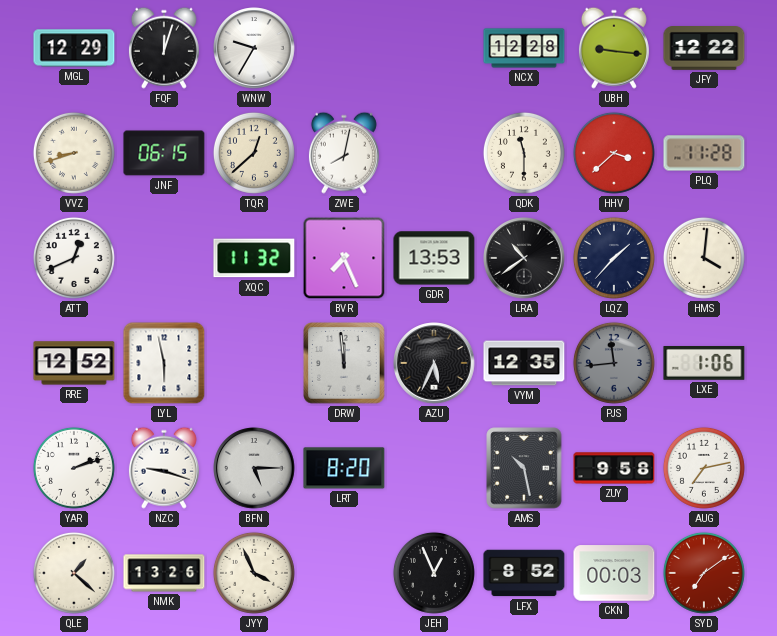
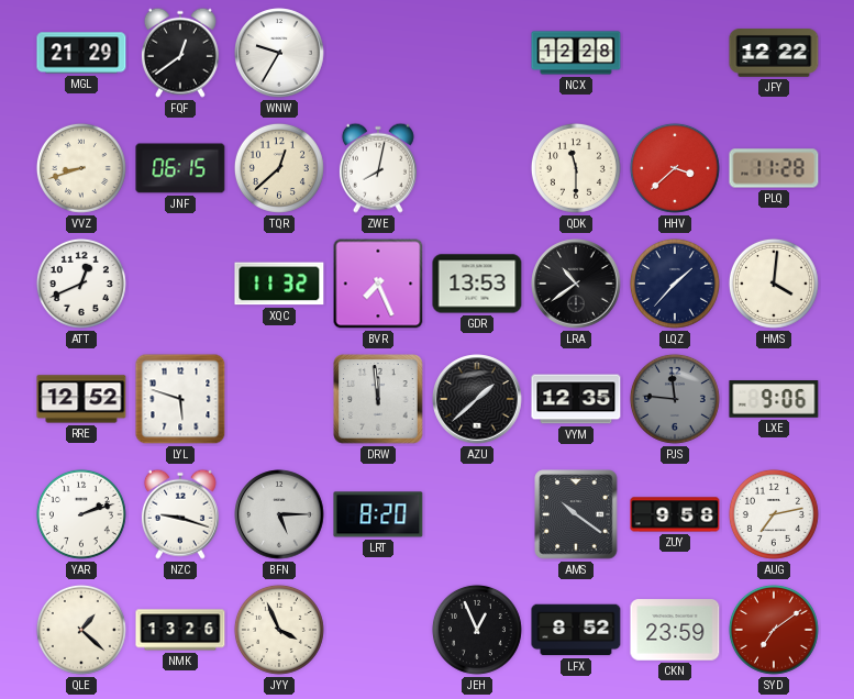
MGL: 12:29 -> 21:29 (81, 53)
FQF: 12:03 -> 12:39 (180, 53)
UBH: 9:16 -> none (614, 48)
LYL: 5:58 -> 5:48 (180, 399)
AZU: 5:34 -> 1:38 (477, 399)
PJS: 11:44 -> 11:46 (675, 399)
LXE: 1:06 -> 9:06 (774, 400)
AMS: 10:28 -> 10:21 (576, 514)
CKN: 00:03 -> 23:59 (675, 630)
